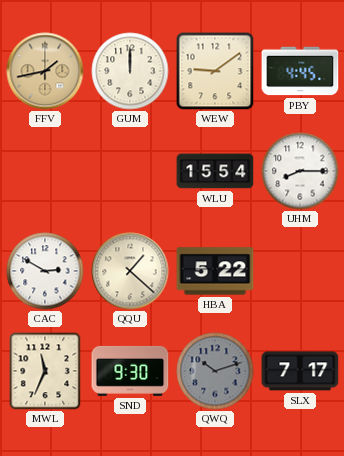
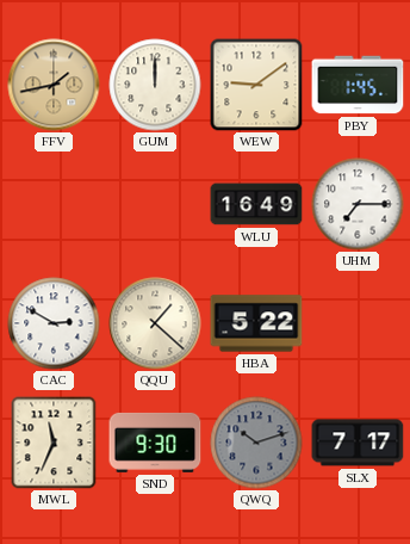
PBY: 4:45 -> 1:45 (358, 85)
WLU: 15:54 -> 16:49 (256, 204)
UHM: 8:15 -> 7:15 (358, 204)
